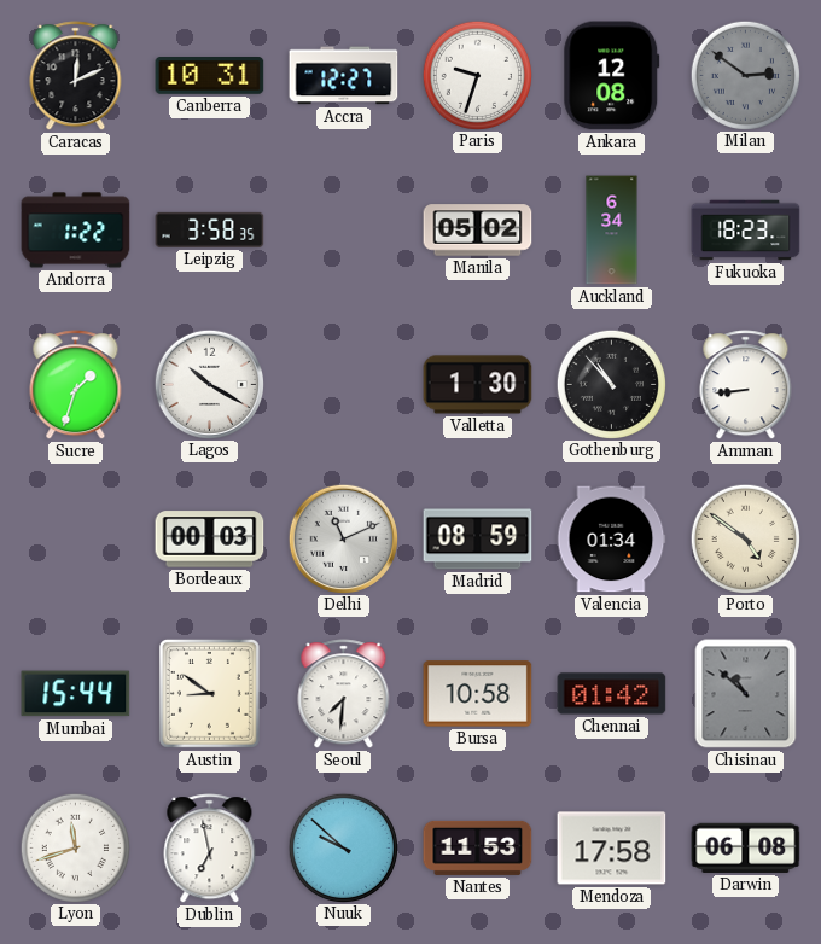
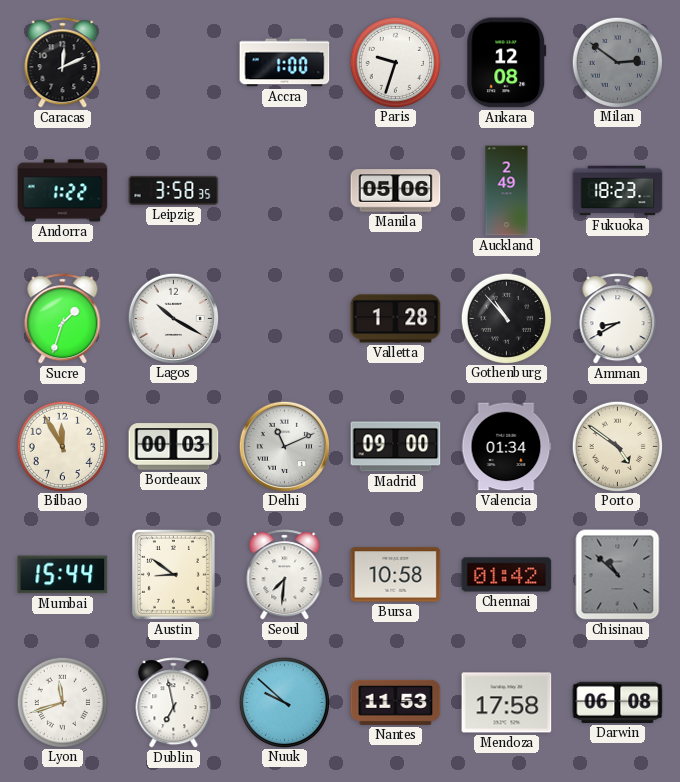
Canberra: 10:31 -> none (210, 76)
Accra: 12:27 -> 1:00 (285, 63)
Manila: 05:02 -> 05:06 (396, 191)
Auckland: 6:34 -> 2:49 (507, 191)
Valletta: 1:30 -> 1:28 (396, 319)
Amman: 8:44 -> 8:40 (618, 319)
Bilbao: none -> 11:55 (62, 446)
Madrid: 08:59 -> 09:00 (396, 447)
